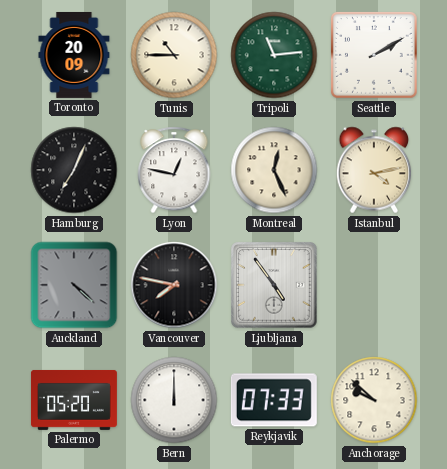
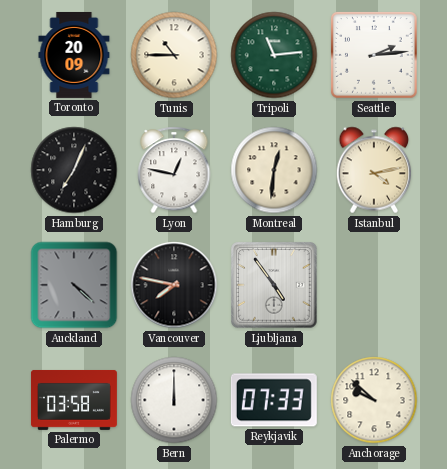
Seattle: 2:10 -> 2:14 (374, 56)
Montreal: 12:26 -> 12:31 (274, 170)
Palermo: 05:20 -> 03:58 (74, 400)
